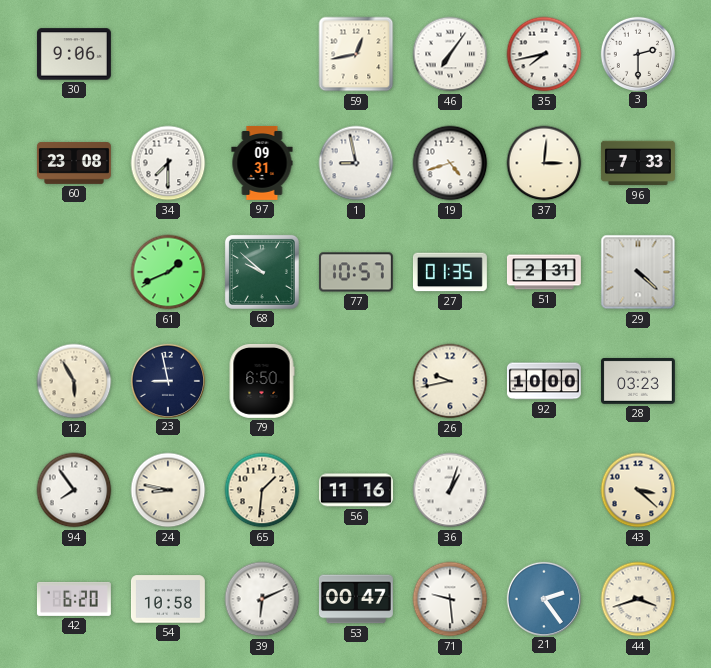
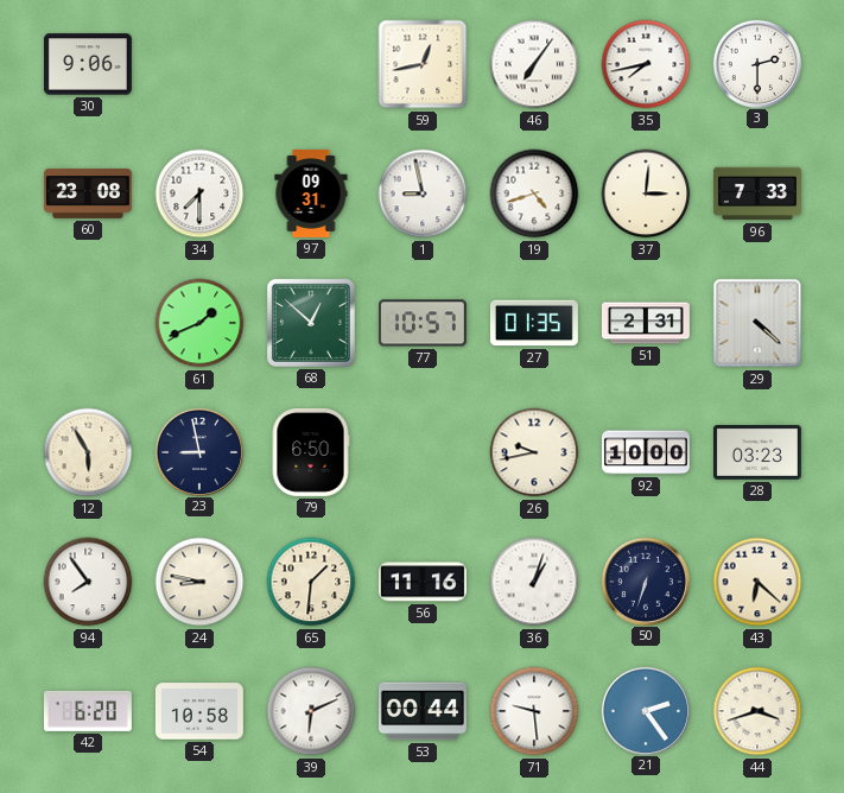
68: 9:52 -> 12:52 (311, 323)
50: none -> 6:33 (645, 581)
43: 3:22 -> 6:22 (757, 582)
53: 00:47 -> 00:44 (423, 711)
